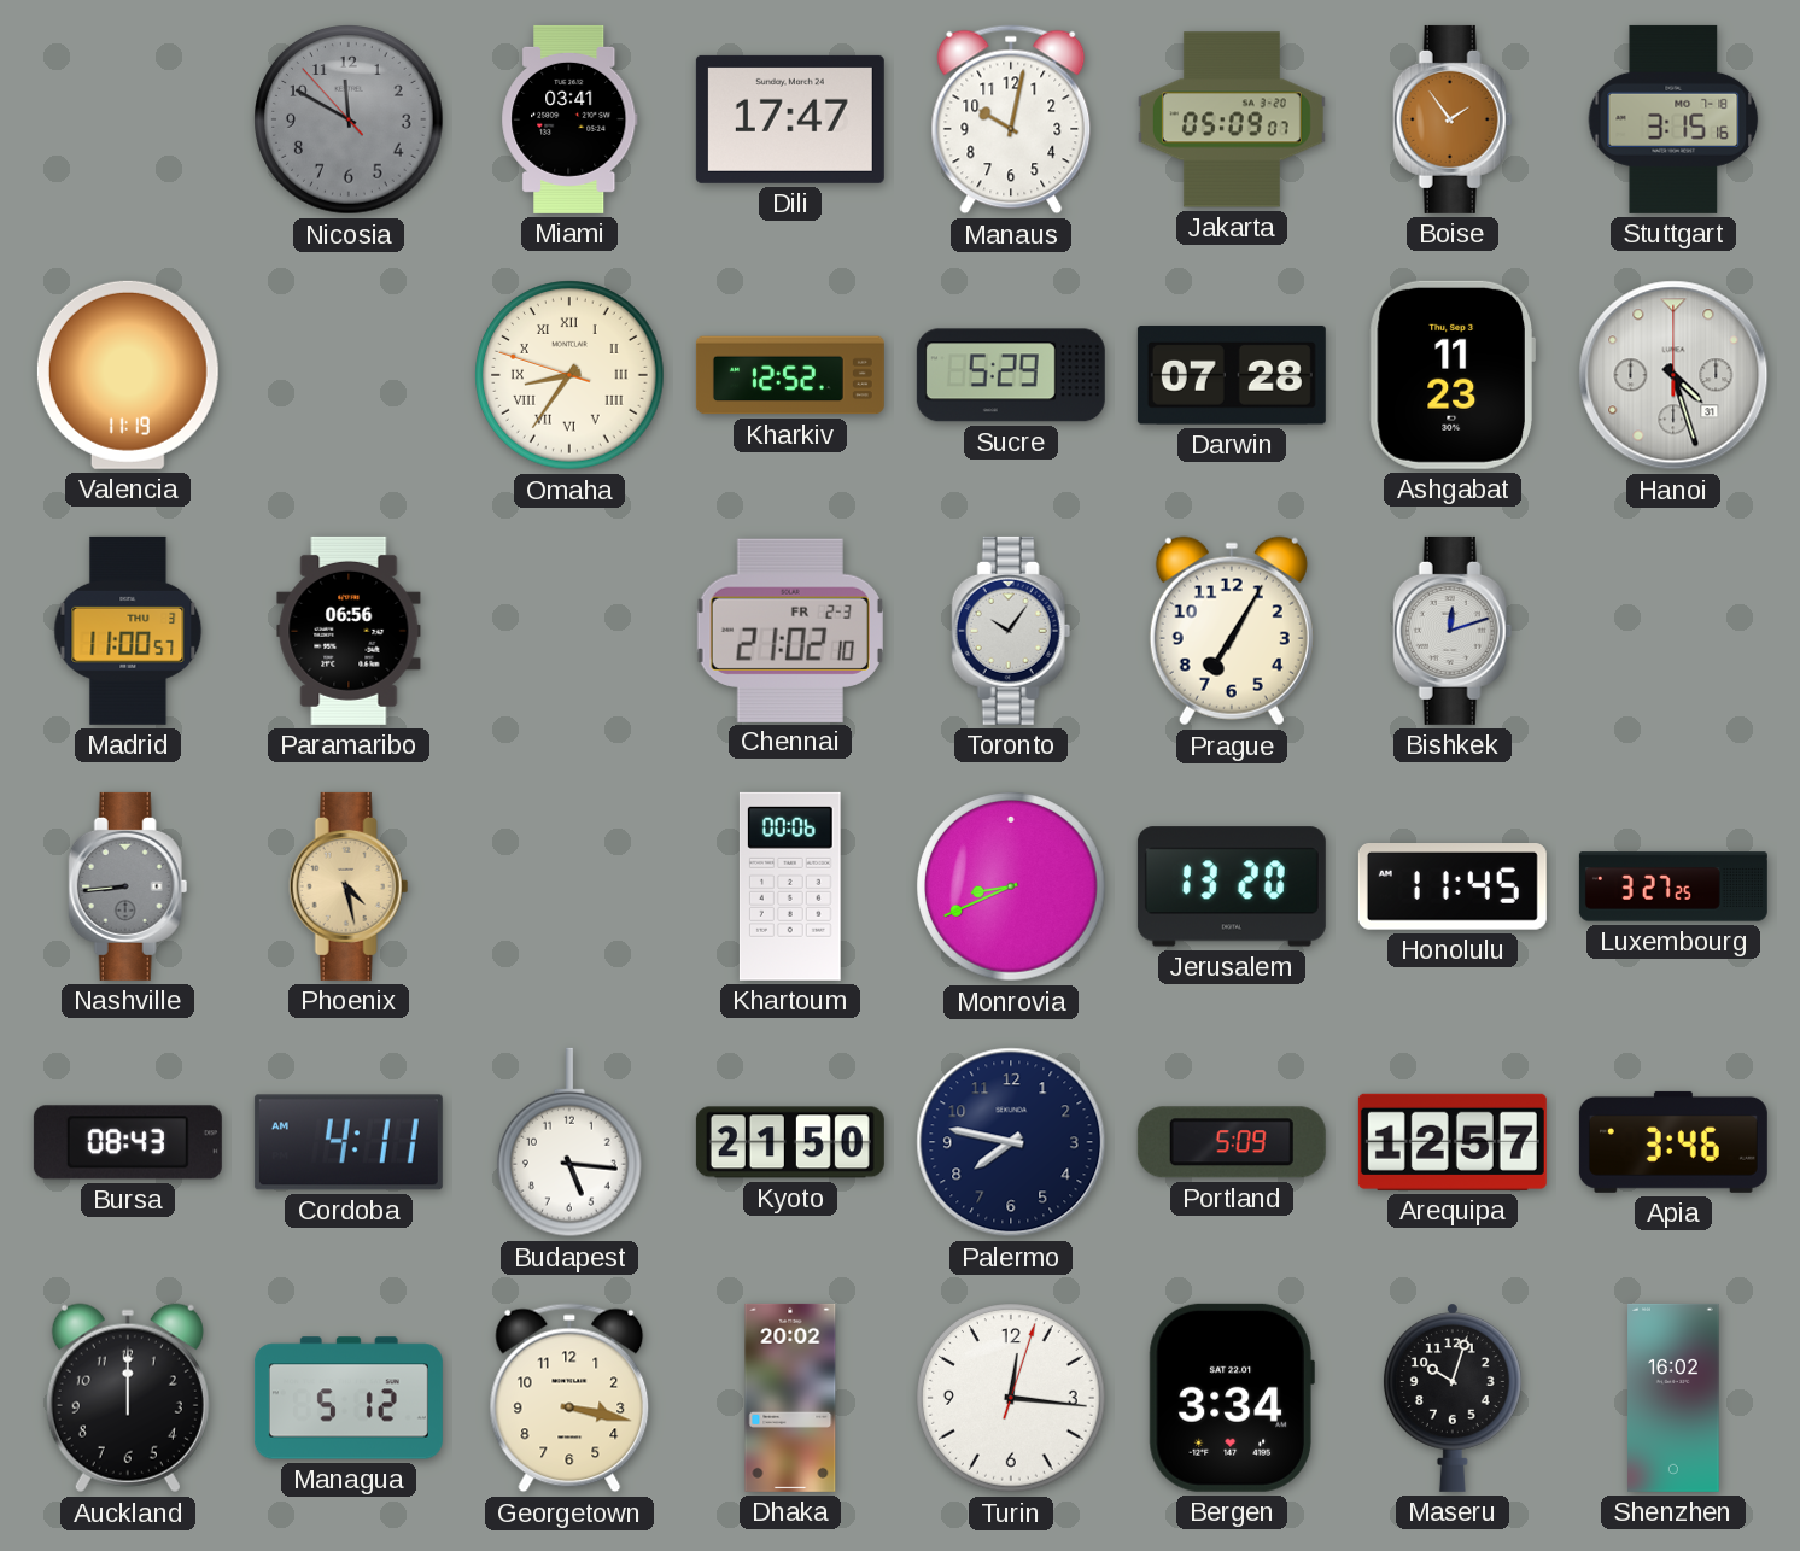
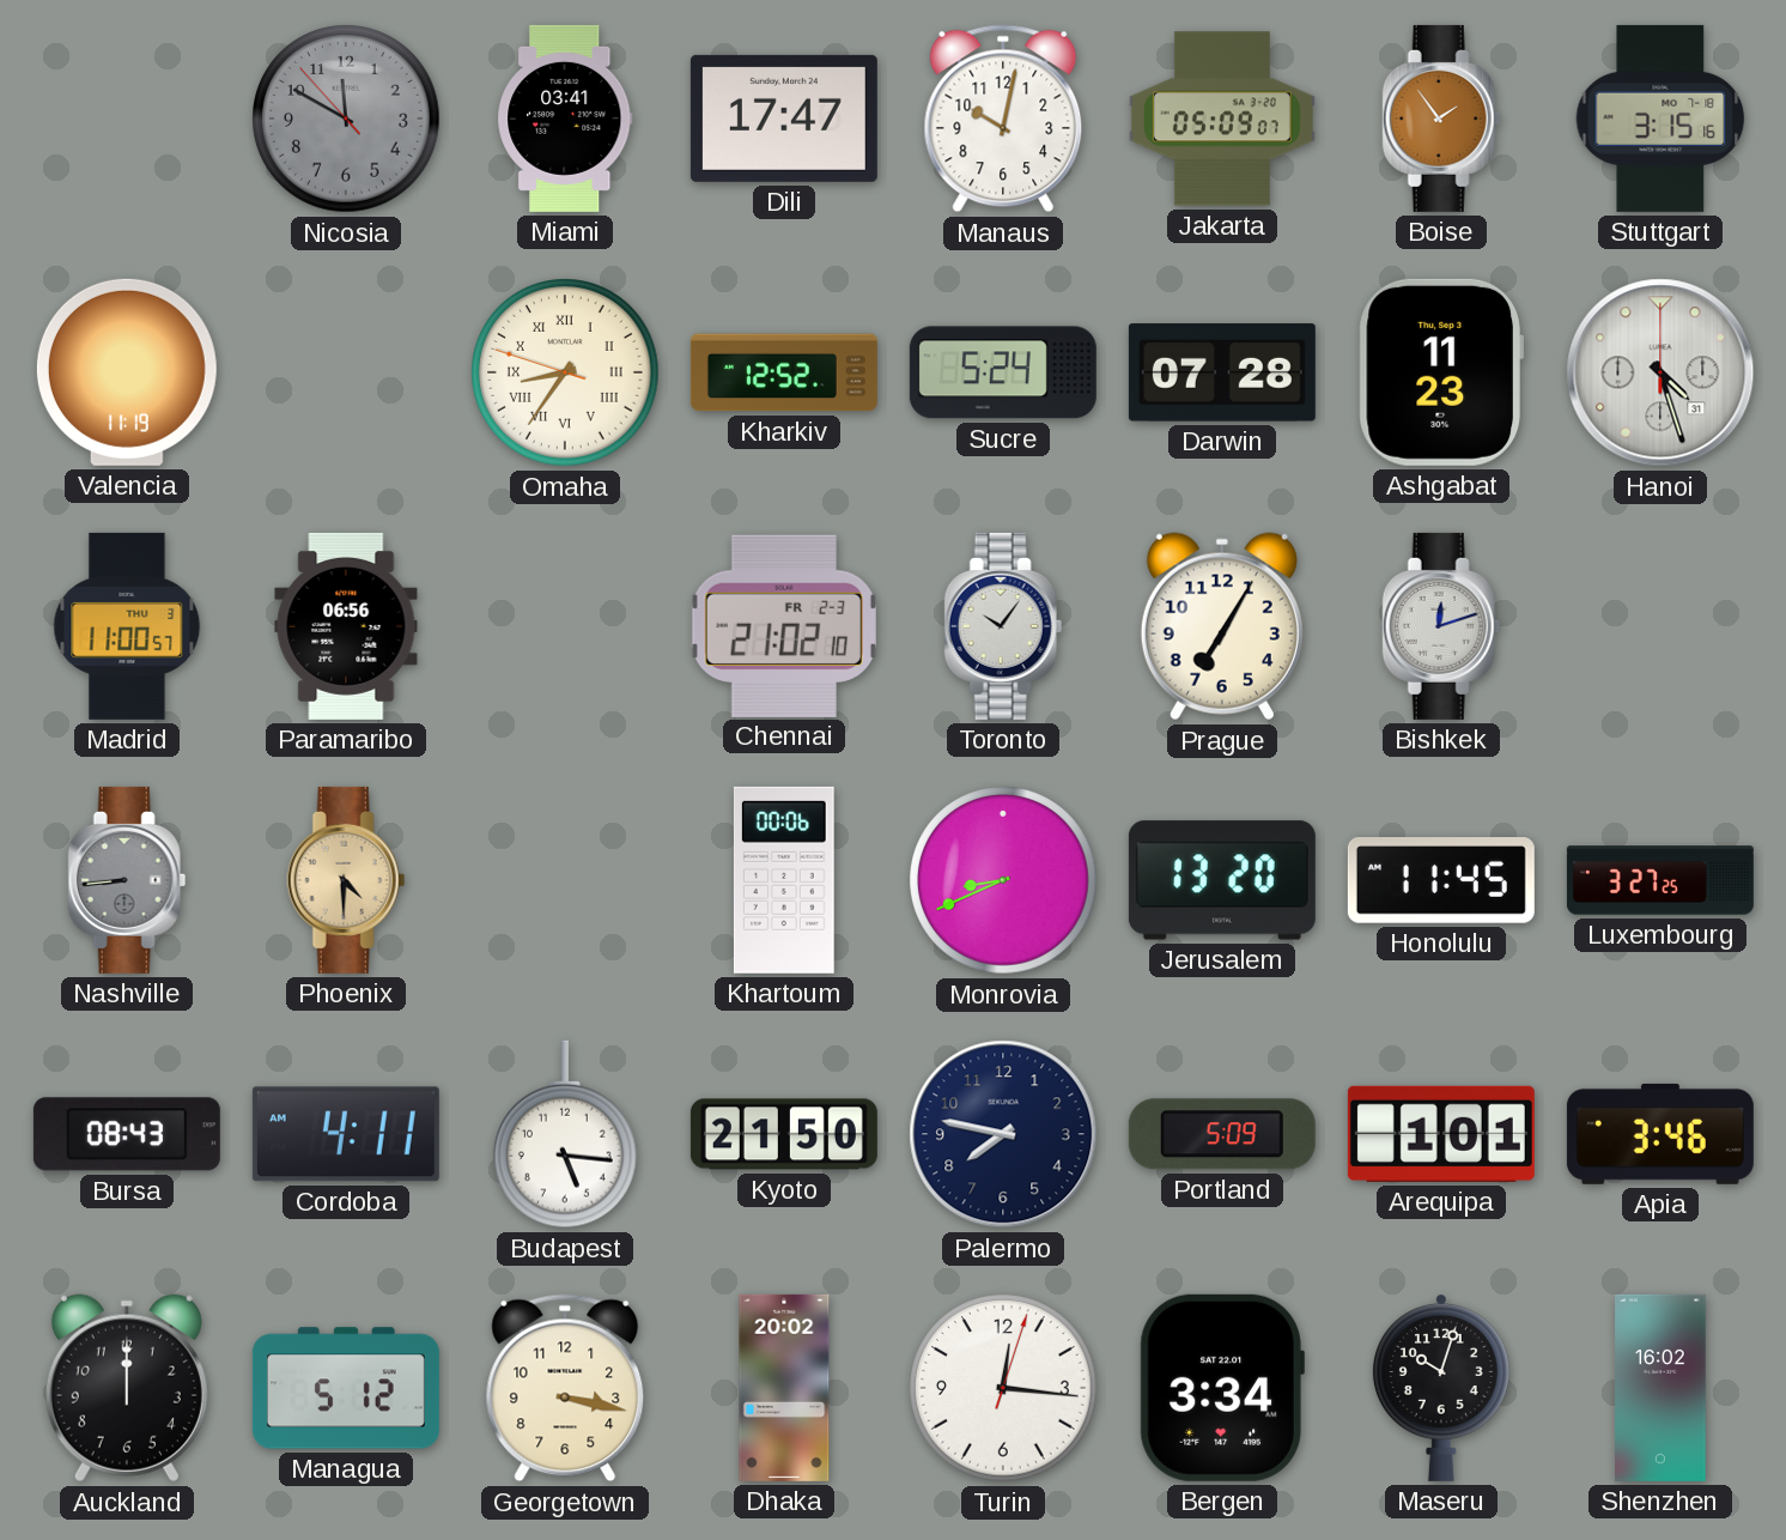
Sucre: 5:29 -> 5:24 (1003, 372)
Phoenix: 4:28 -> 4:30 (346, 880)
Arequipa: 12:57 -> 1:01 (1441, 1134)
